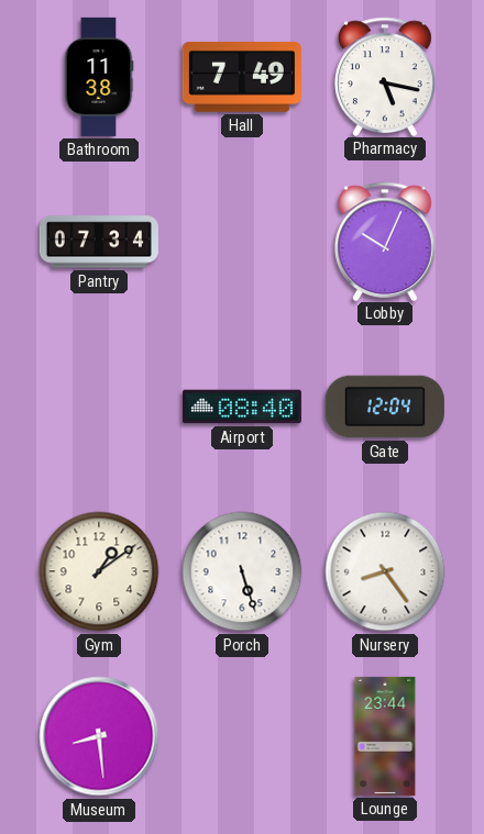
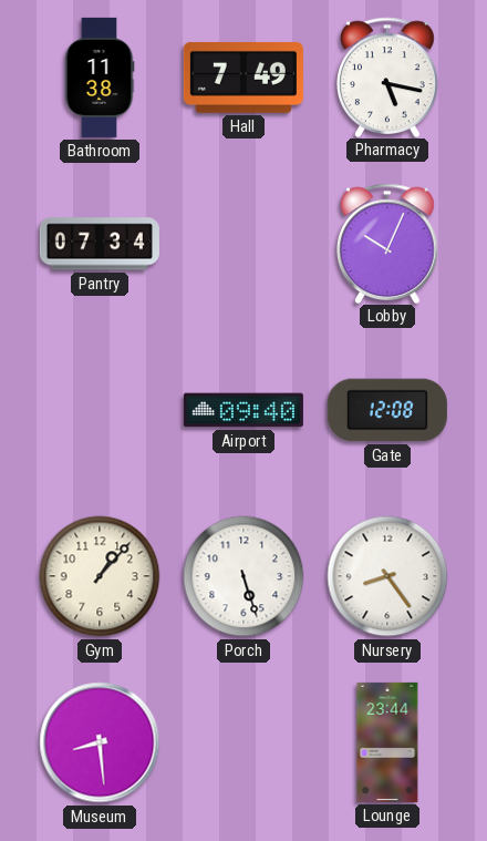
Airport: 08:40 -> 09:40 (244, 410)
Gate: 12:04 -> 12:08 (387, 410)
Gym: 1:09 -> 1:07 (100, 576)
